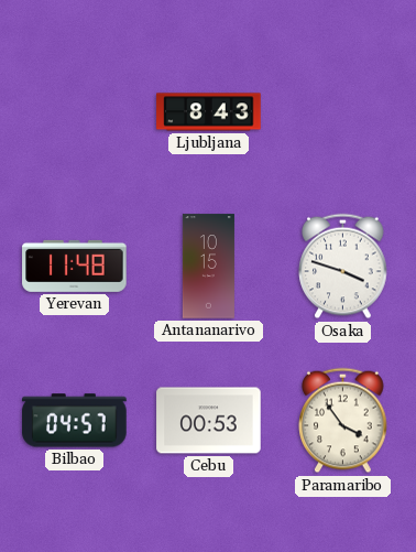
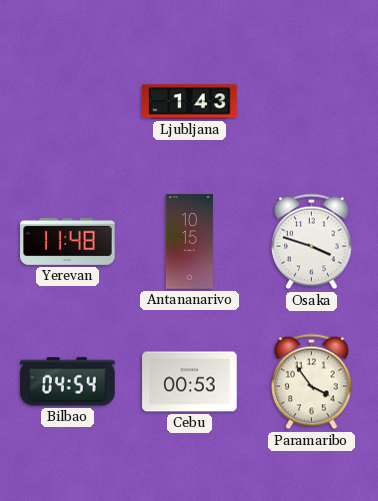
Ljubljana: 8:43 -> 1:43 (190, 102)
Bilbao: 04:57 -> 04:54 (68, 382)
